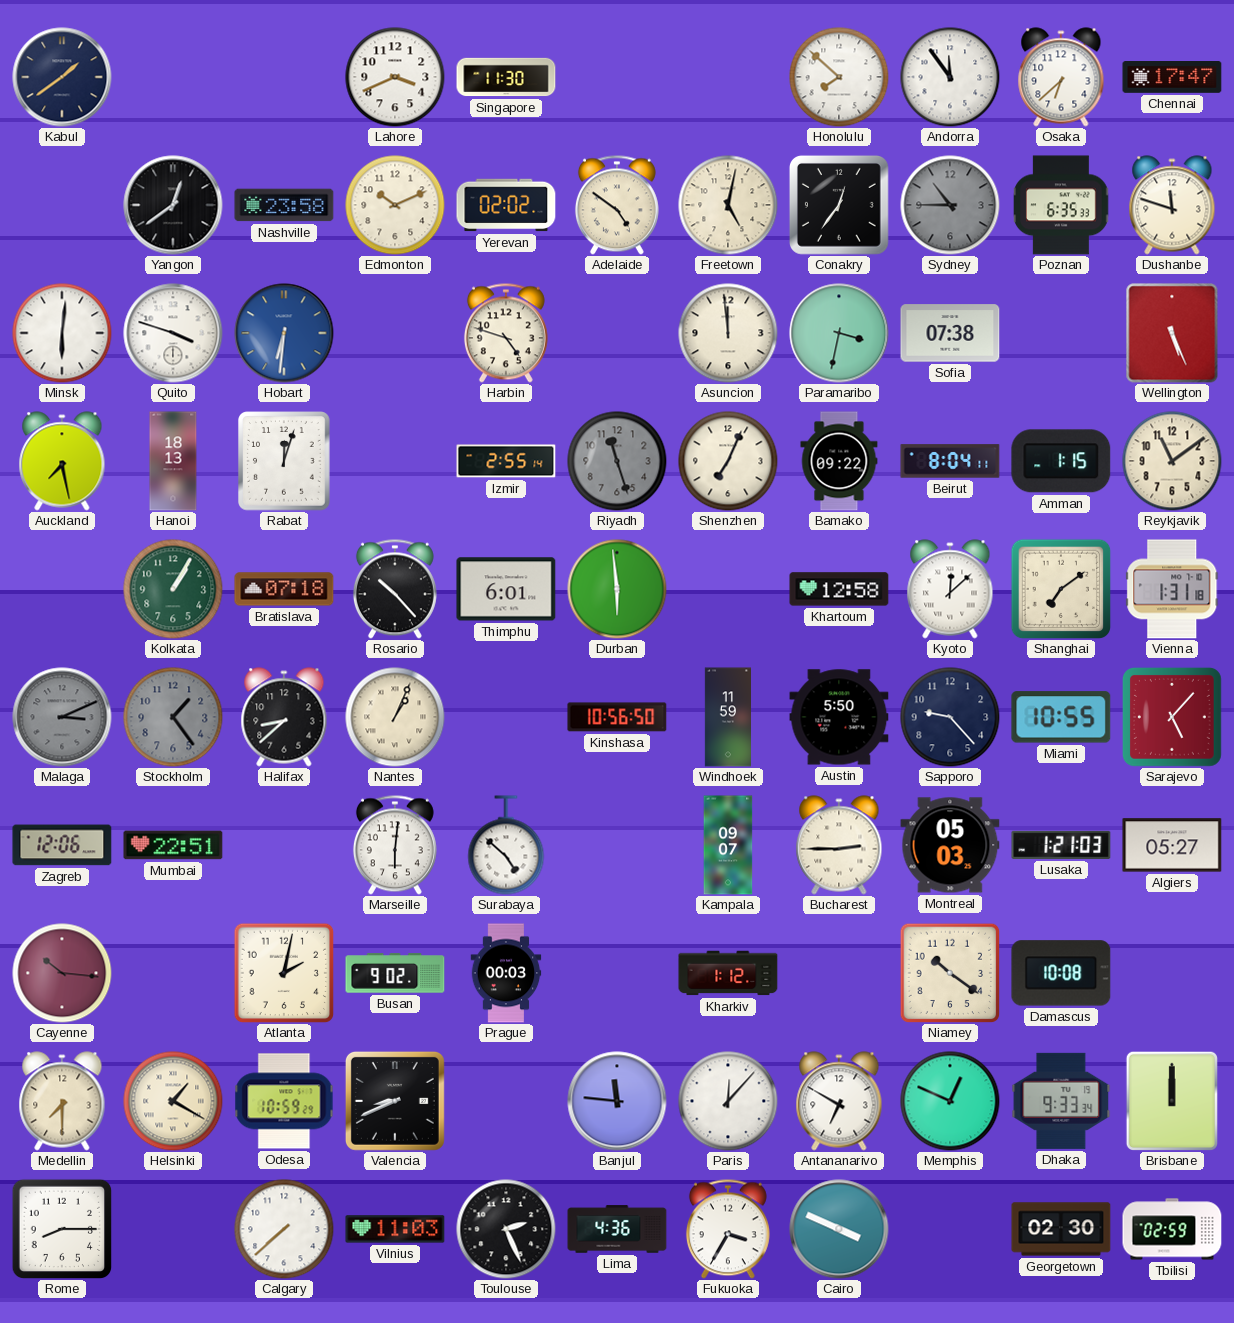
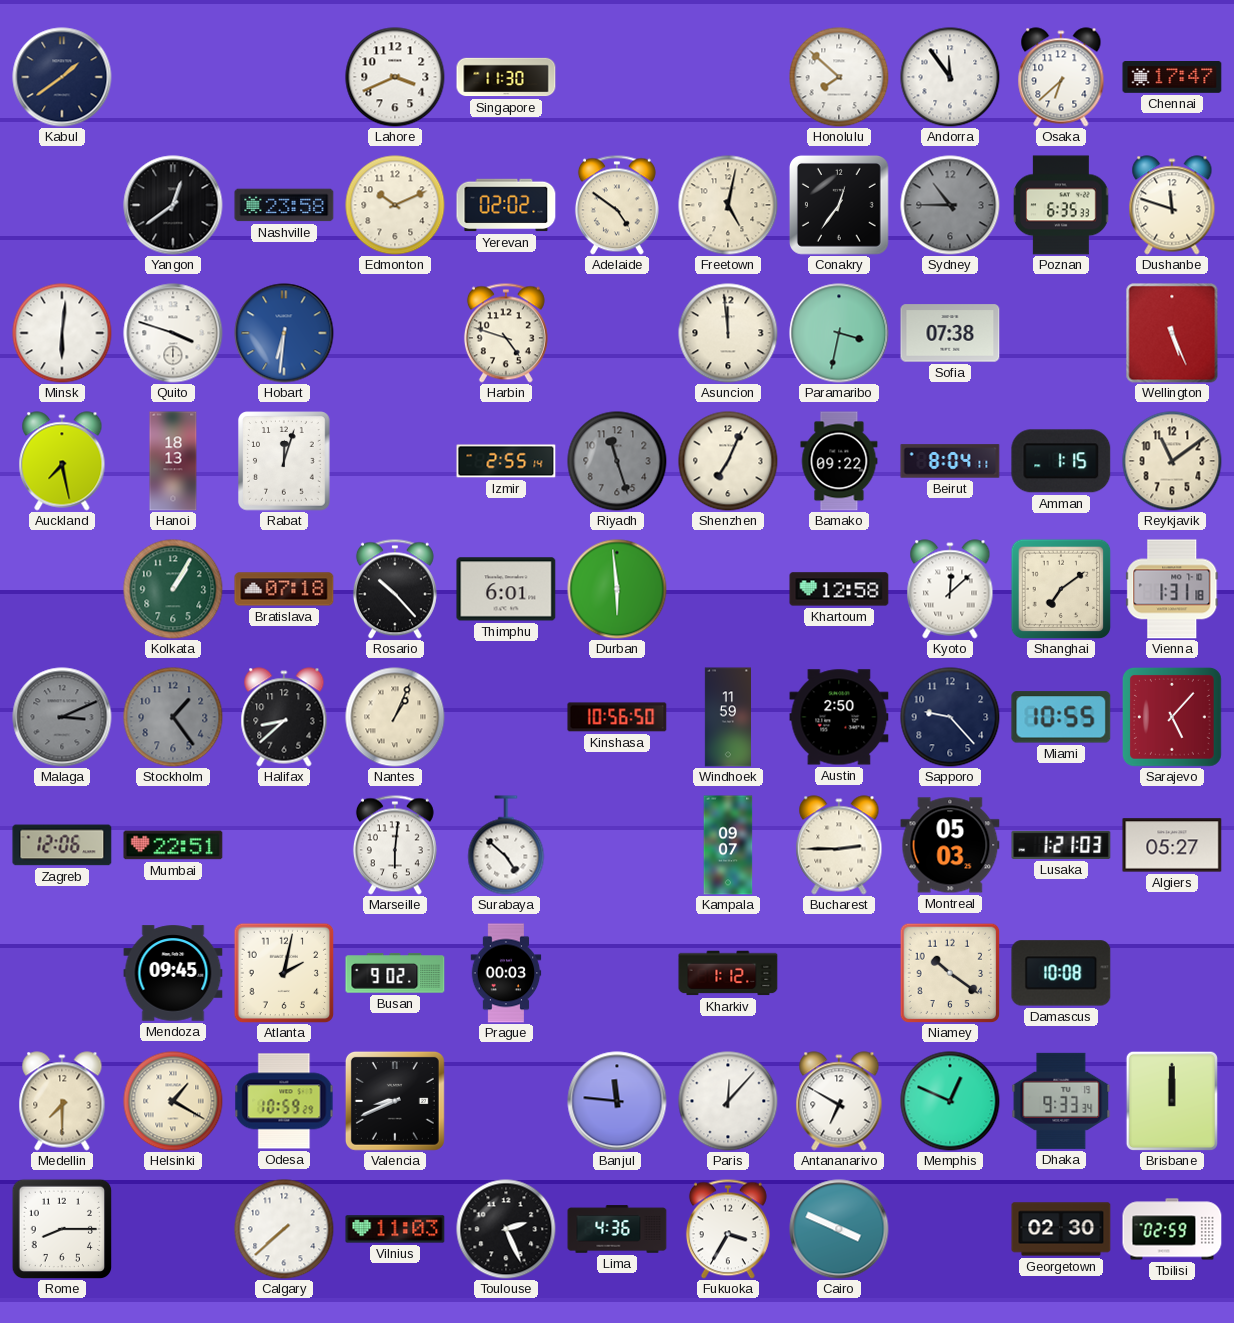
Austin: 5:50 -> 2:50 (839, 717)
Cayenne: 10:16 -> none (62, 973)
Mendoza: none -> 09:45 (173, 973)
